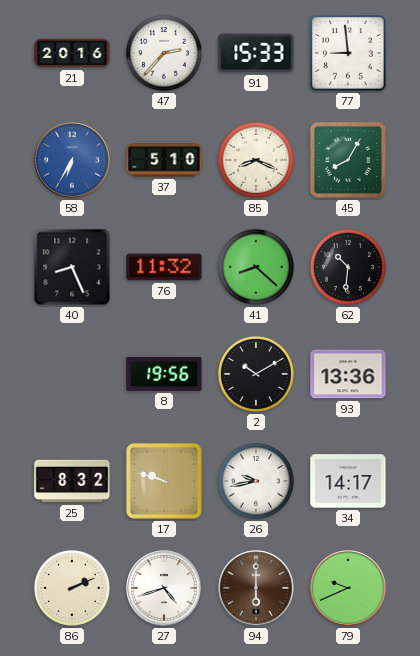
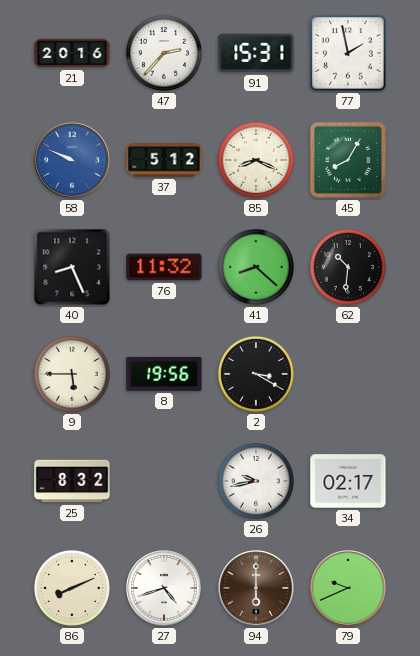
91: 15:33 -> 15:31 (256, 53)
77: 8:59 -> 1:58 (348, 53)
58: 6:35 -> 9:49 (72, 160)
37: 5:10 -> 5:12 (164, 160)
9: none -> 5:45 (72, 374)
2: 10:10 -> 3:20 (256, 374)
93: 13:36 -> none (348, 374)
17: 9:48 -> none (164, 481)
34: 14:17 -> 02:17 (348, 481)
86: 2:11 -> 8:11 (72, 588)
